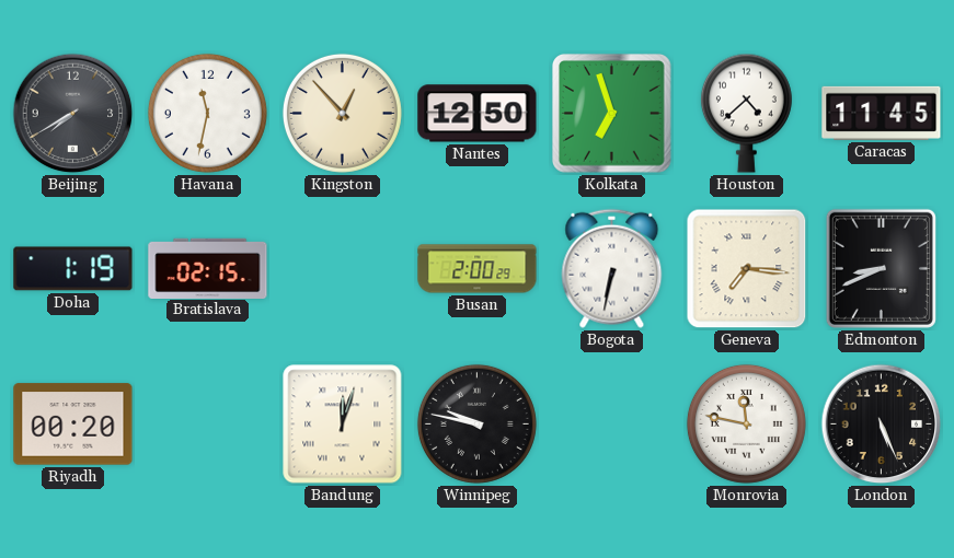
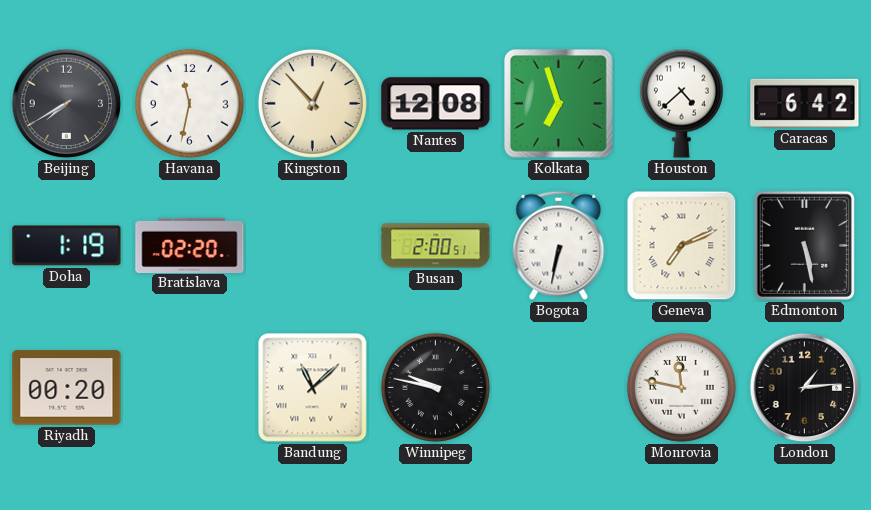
Nantes: 12:50 -> 12:08 (436, 104)
Caracas: 11:45 -> 6:42 (805, 103)
Bratislava: 02:15 -> 02:20 (190, 245)
Busan: 2:00:29 -> 2:00:51 (436, 246)
Geneva: 7:16 -> 7:11 (682, 246)
Edmonton: 8:41 -> 5:28 (804, 245)
Bandung: 12:03 -> 11:08 (313, 388)
London: 5:26 -> 1:14 (805, 388)
